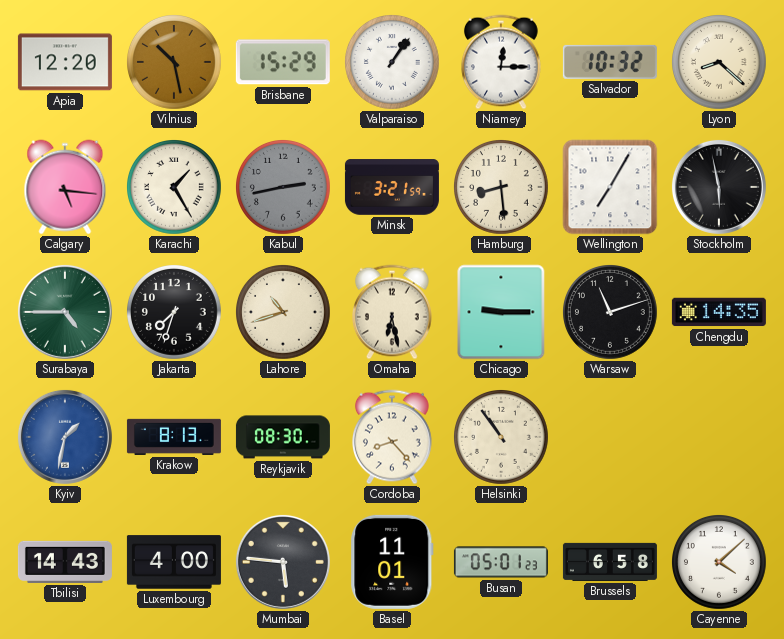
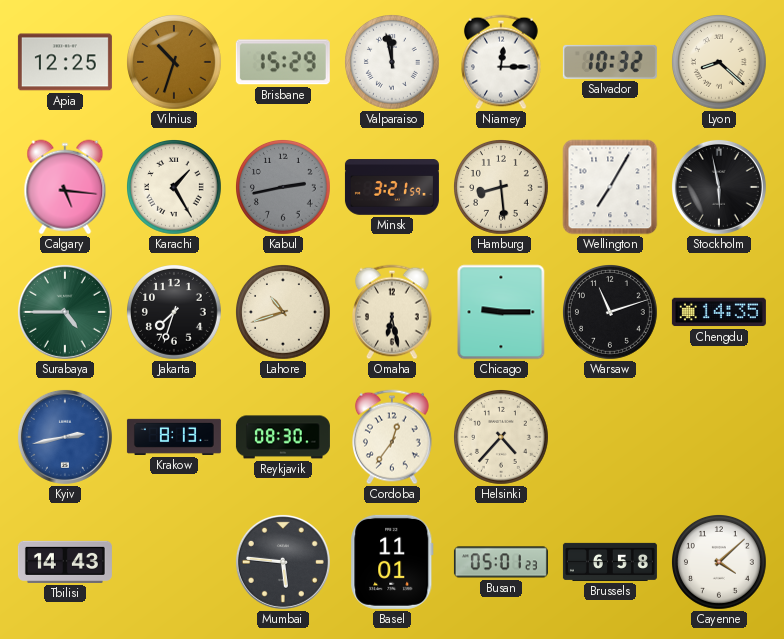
Apia: 12:20 -> 12:25 (65, 62)
Vilnius: 10:28 -> 10:33 (175, 63)
Valparaiso: 1:06 -> 11:58 (393, 63)
Kyiv: 1:32 -> 2:43 (65, 437)
Cordoba: 8:23 -> 12:36 (393, 437)
Helsinki: 10:54 -> 4:37 (502, 438)
Luxembourg: 4:00 -> none (174, 562)
